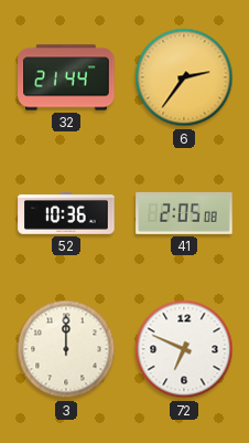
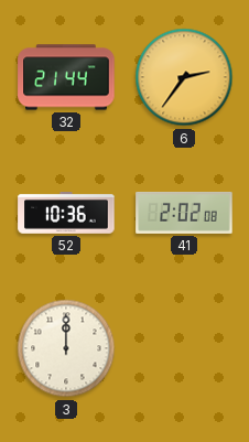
41: 2:05 -> 2:02 (184, 213)
72: 6:49 -> none (184, 349)
